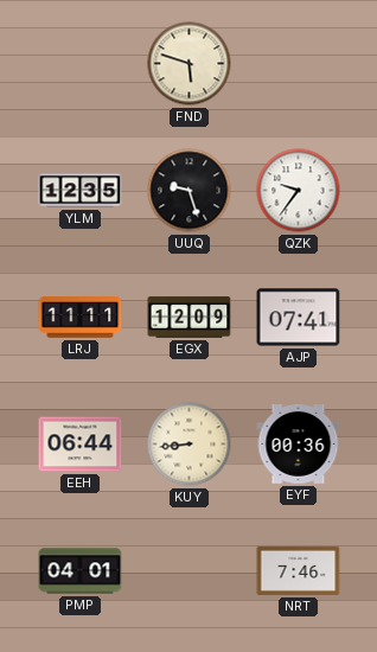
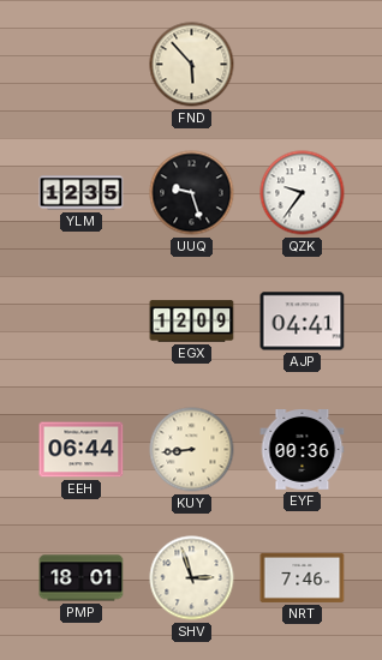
FND: 5:48 -> 5:53 (192, 65)
LRJ: 11:11 -> none (81, 318)
AJP: 07:41 -> 04:41 (303, 322)
PMP: 04:01 -> 18:01 (82, 578)
SHV: none -> 2:57 (192, 578)
